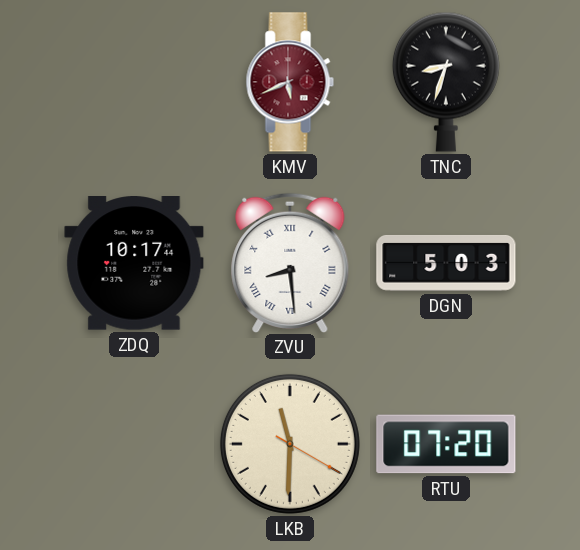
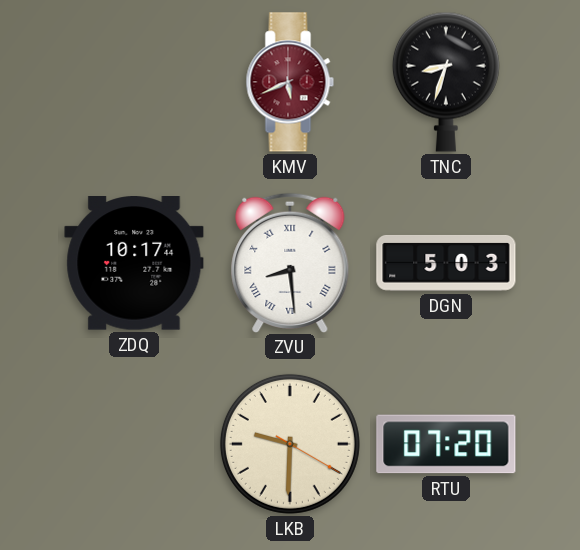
LKB: 11:30 -> 9:30 (290, 444)
